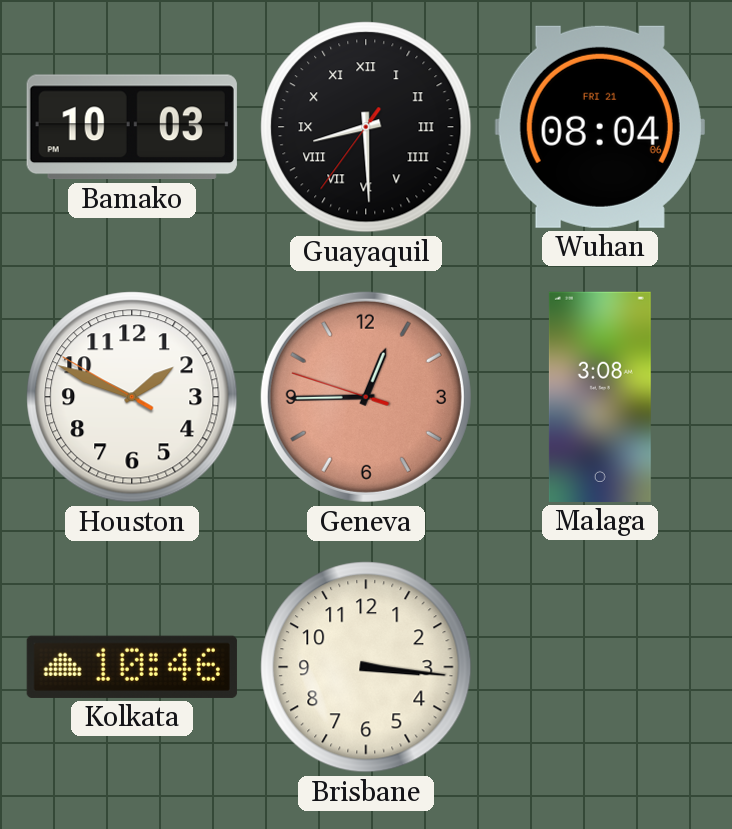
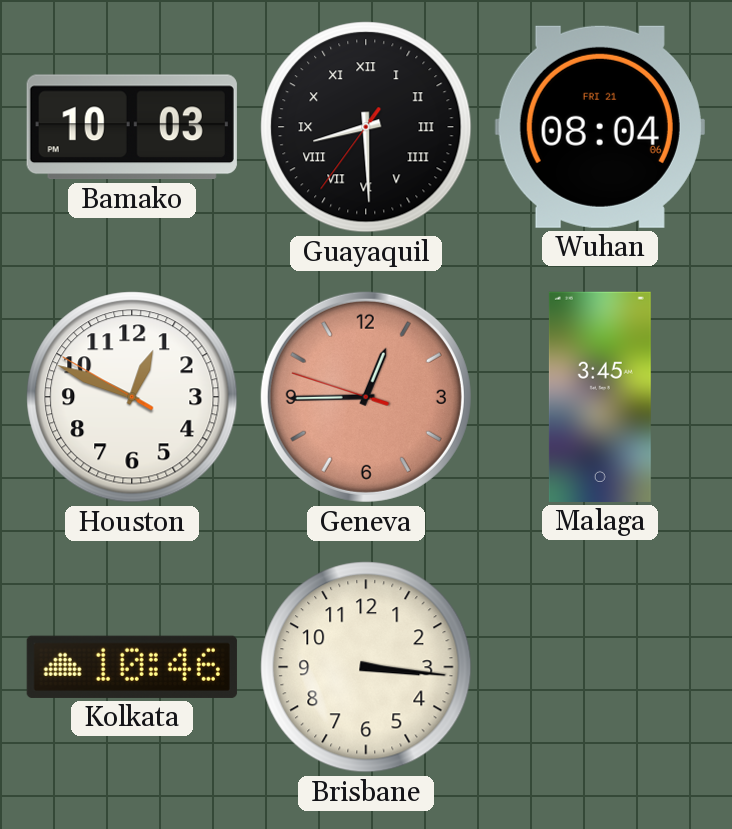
Houston: 1:48 -> 12:48 (132, 397)
Malaga: 3:08 -> 3:45 (600, 397)
